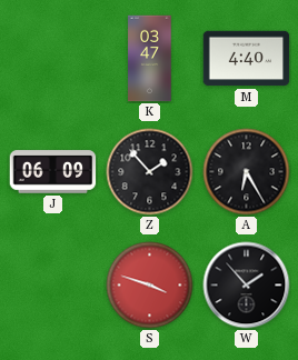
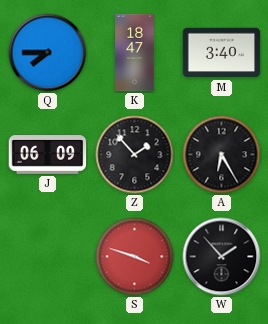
Q: none -> 7:45 (48, 53)
K: 03:47 -> 18:47 (135, 53)
M: 4:40 -> 3:40 (222, 53)
